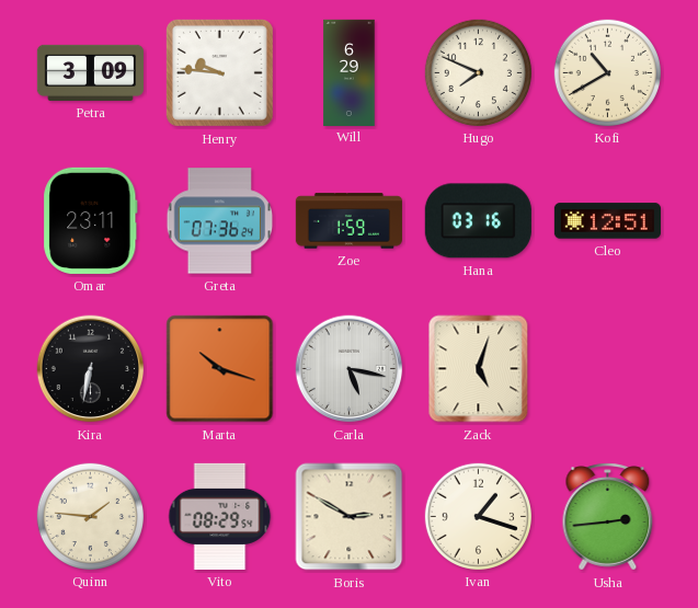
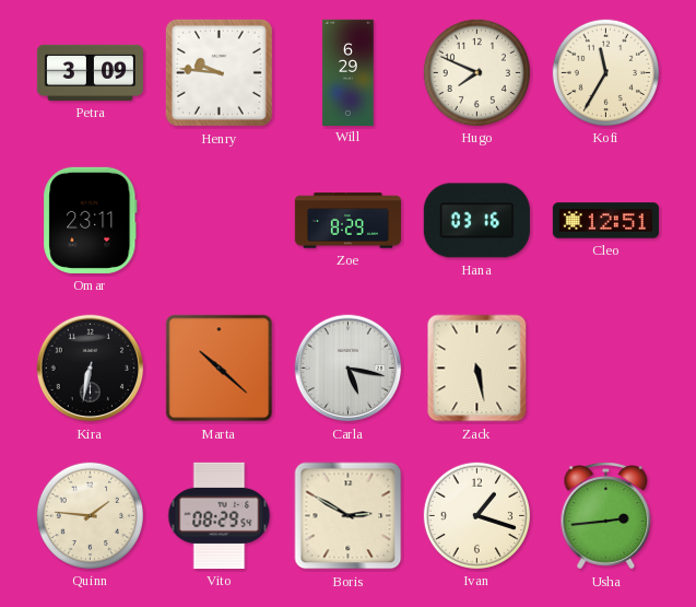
Kofi: 10:40 -> 11:35 (605, 72)
Greta: 07:36 -> none (220, 221)
Zoe: 1:59 -> 8:29 (347, 221)
Marta: 10:18 -> 10:22 (220, 369)
Zack: 5:03 -> 5:28 (477, 369)
